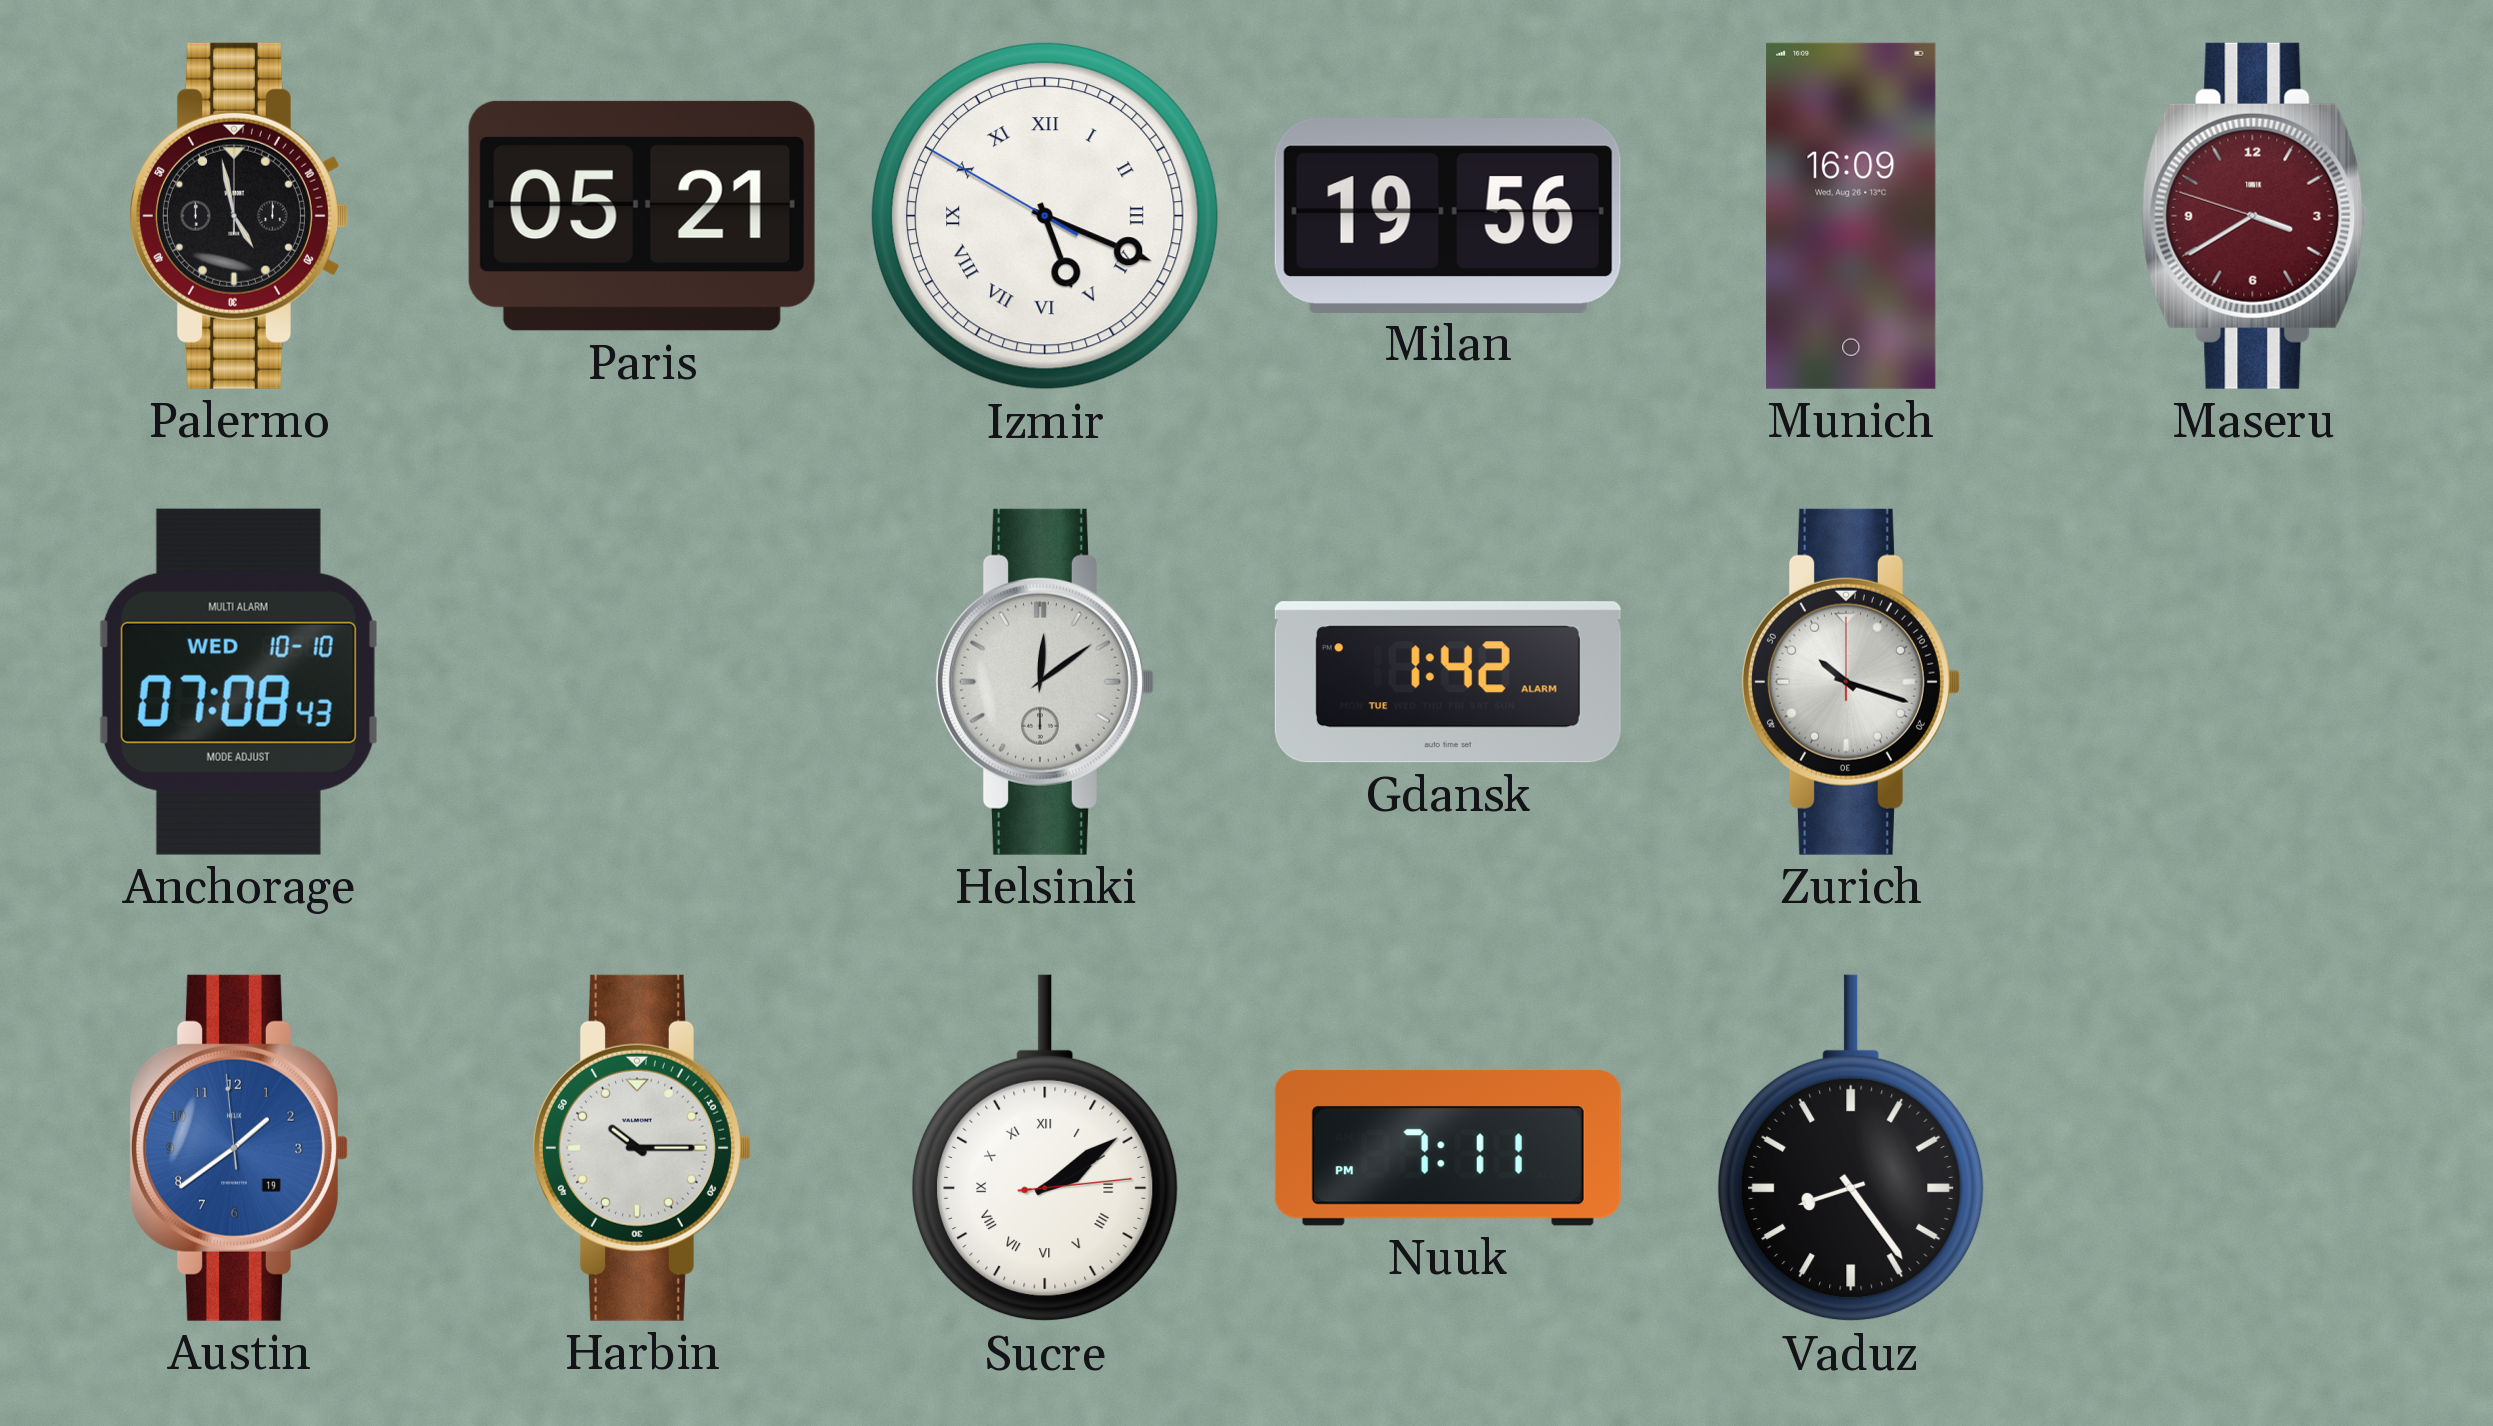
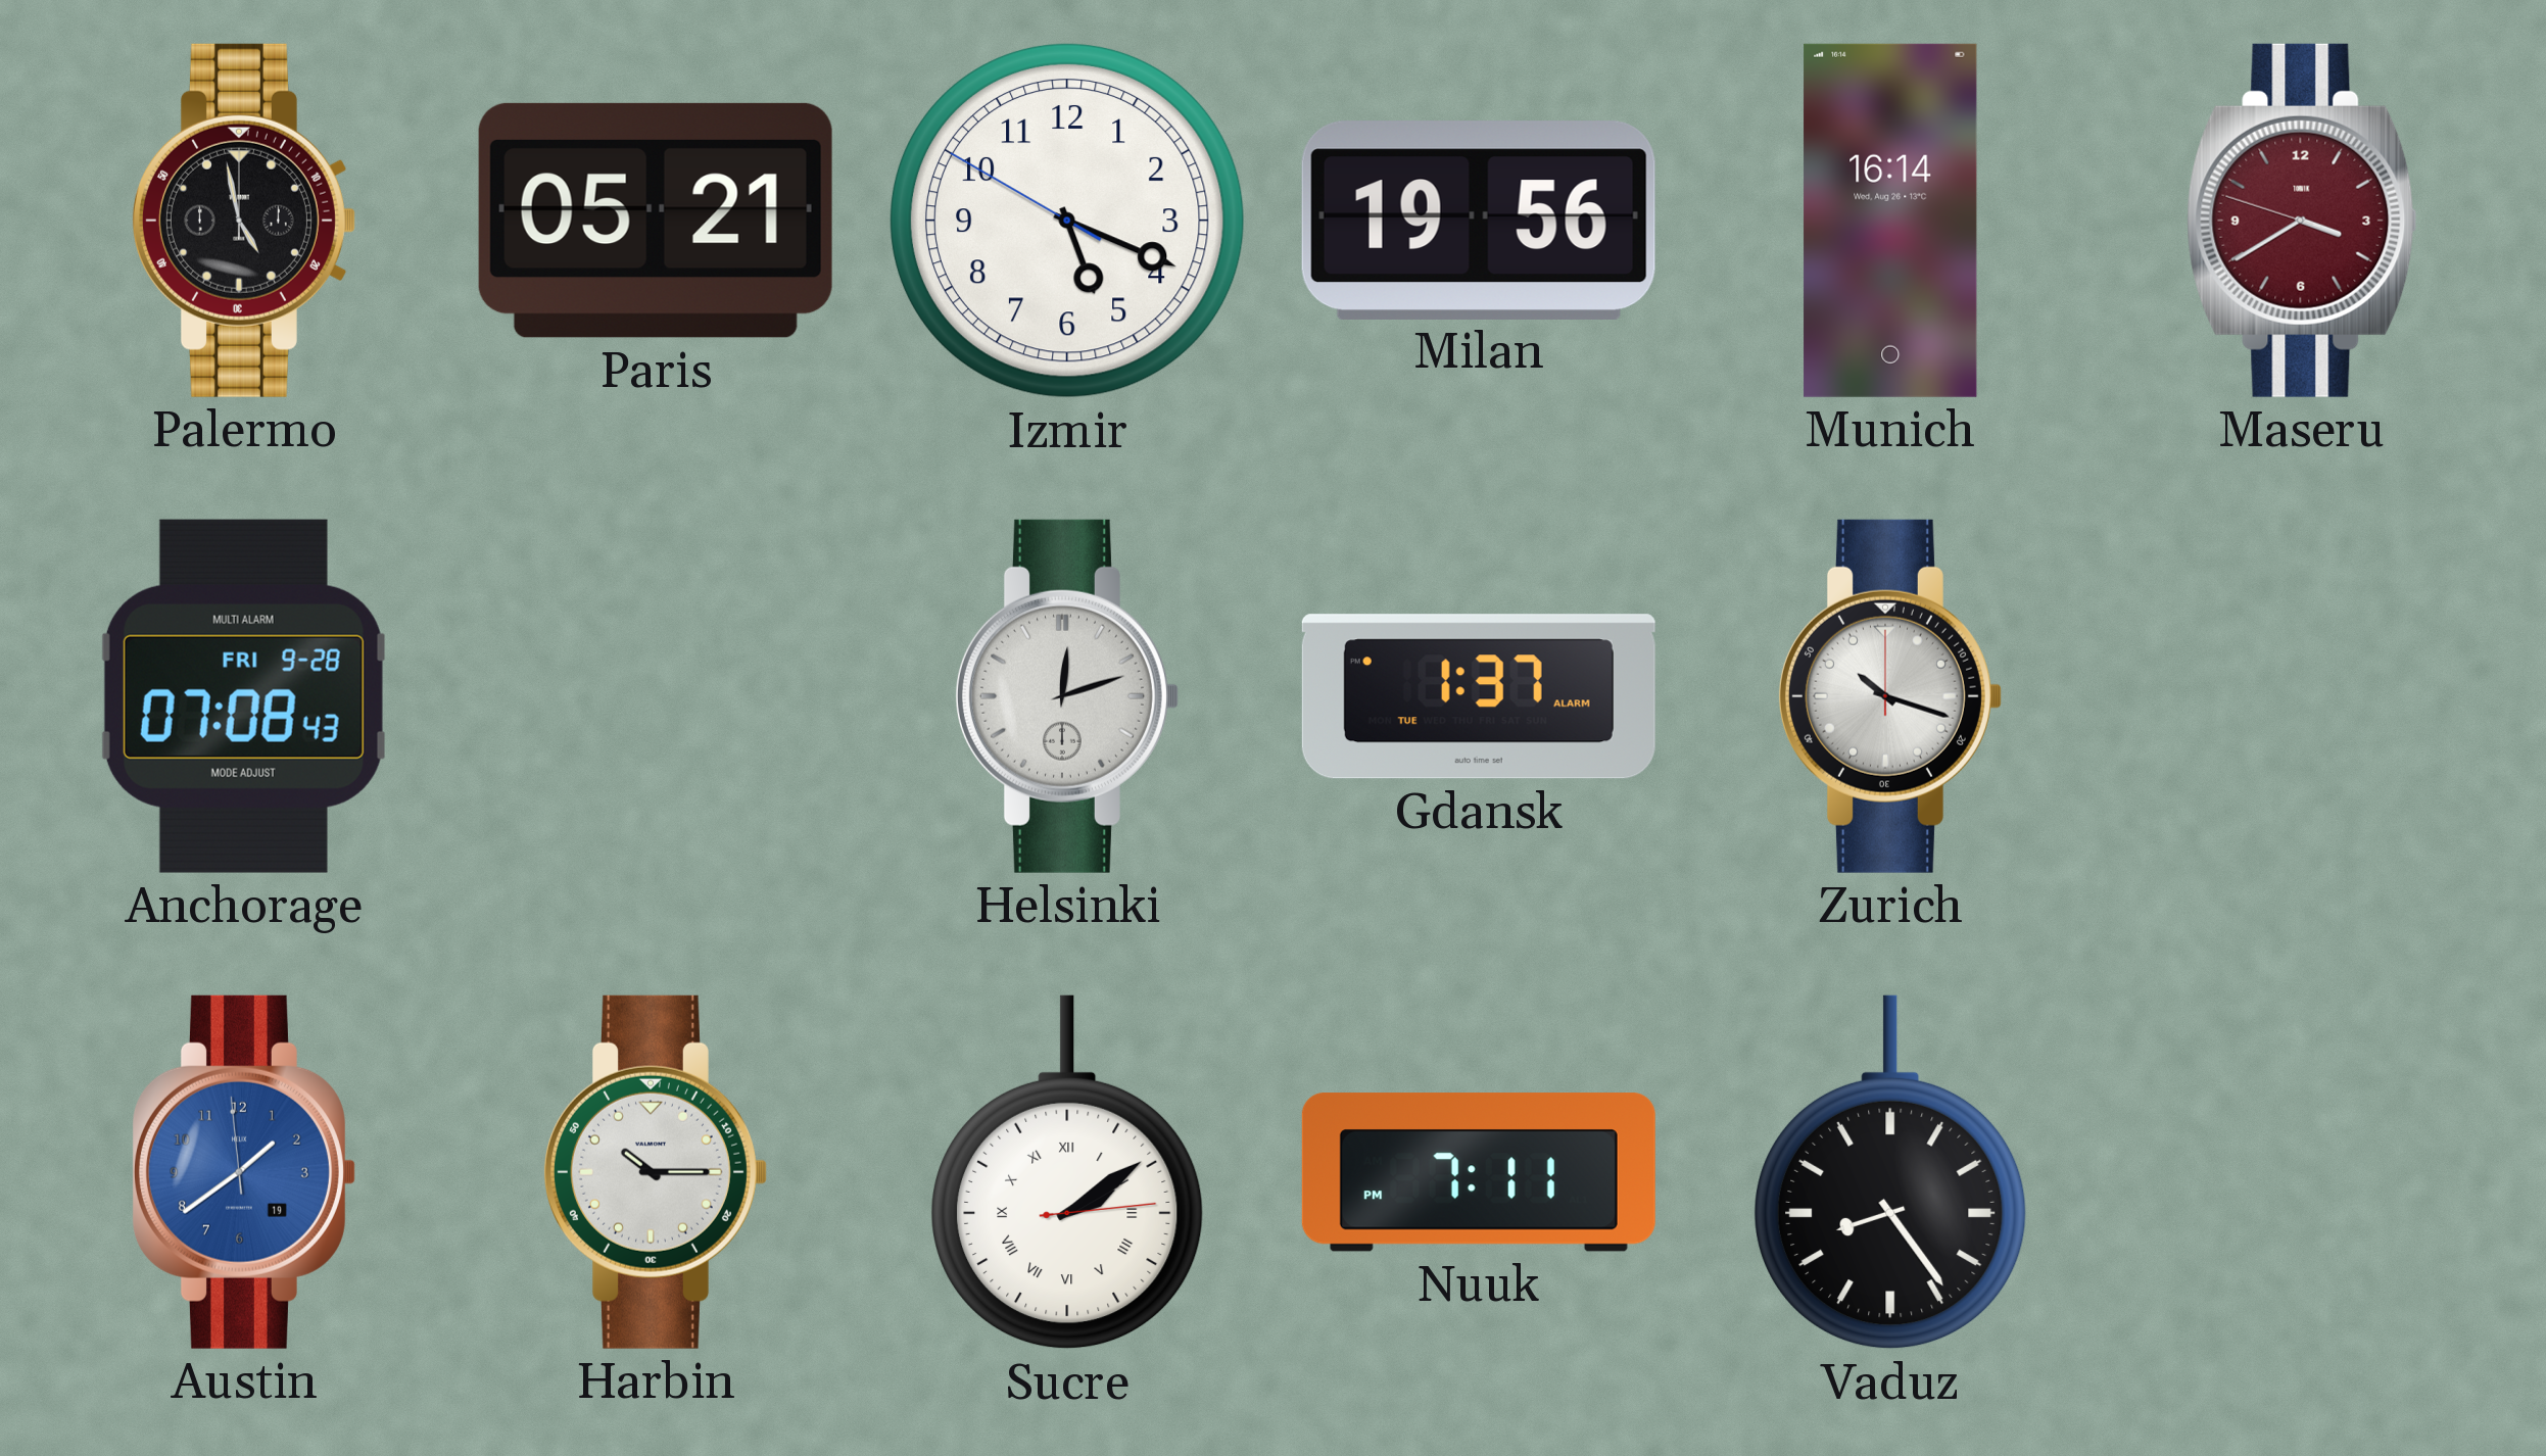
Izmir numerals: Roman -> Arabic (1067, 221)
Munich: 16:09 -> 16:14 (1890, 221)
Anchorage date: WED 10-10 -> FRI 9-28 (244, 696)
Helsinki: 12:09 -> 12:12 (1066, 696)
Gdansk: 1:42 -> 1:37 (1479, 696)
